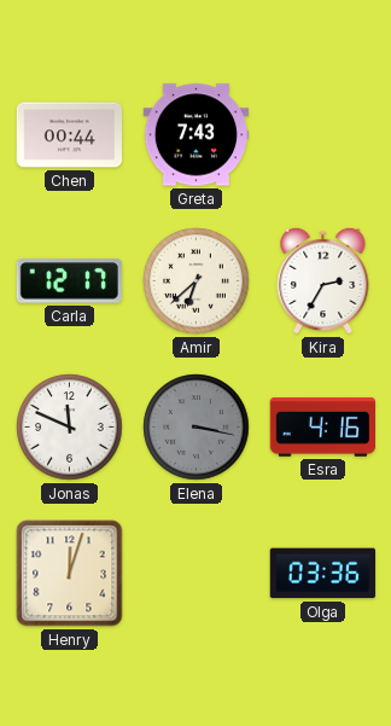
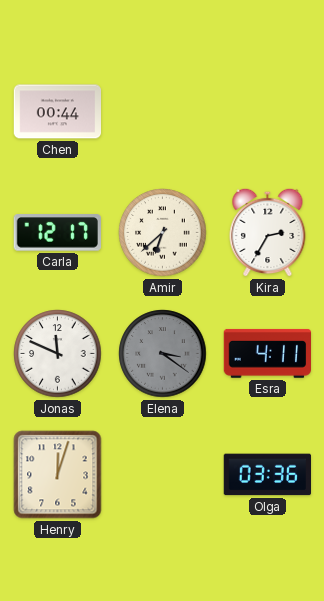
Greta: 7:43 -> none (197, 135)
Elena: 3:17 -> 3:21 (163, 354)
Esra: 4:16 -> 4:11 (267, 353)
